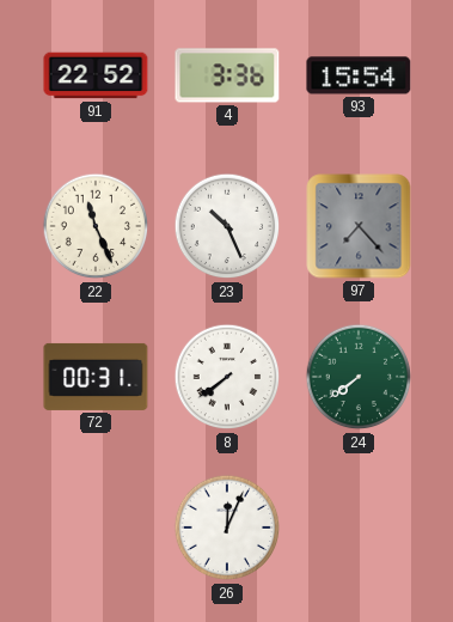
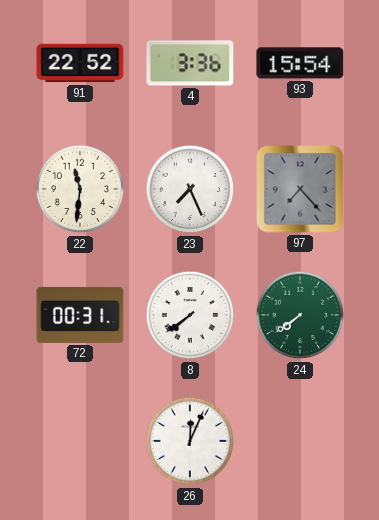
22: 11:26 -> 11:31 (80, 189)
23: 10:26 -> 7:26 (190, 189)
